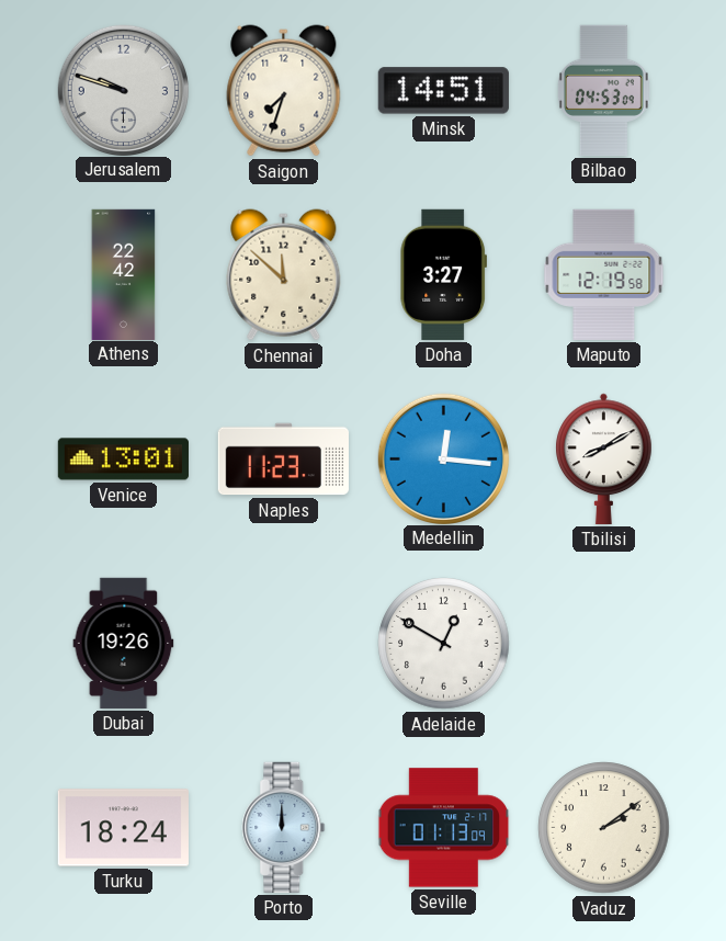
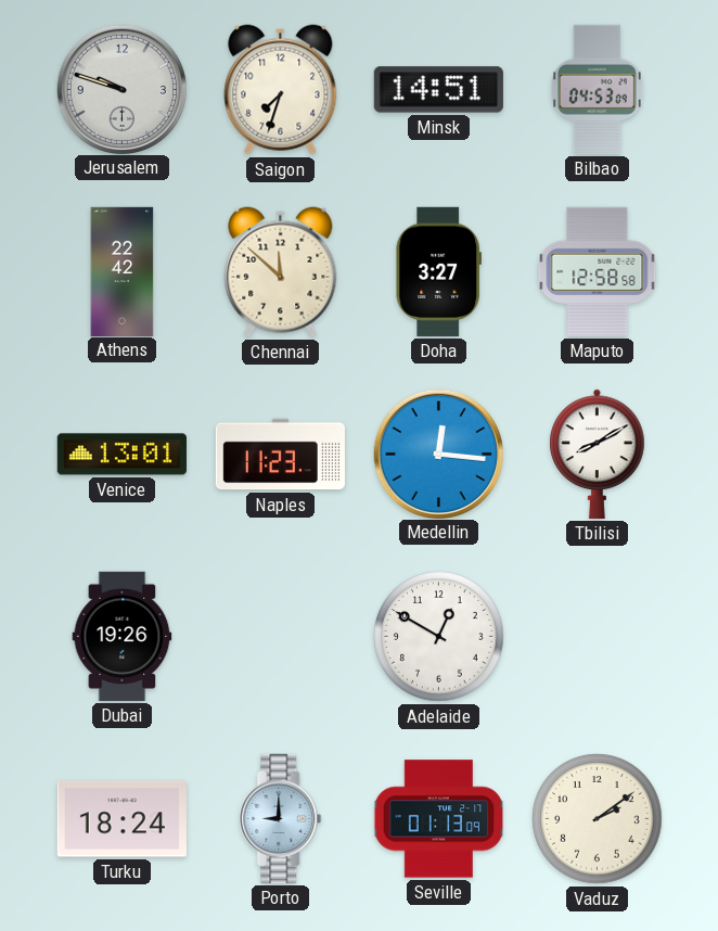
Maputo: 12:19 -> 12:58 (598, 271)
Porto: 12:00 -> 9:00 (281, 818)
